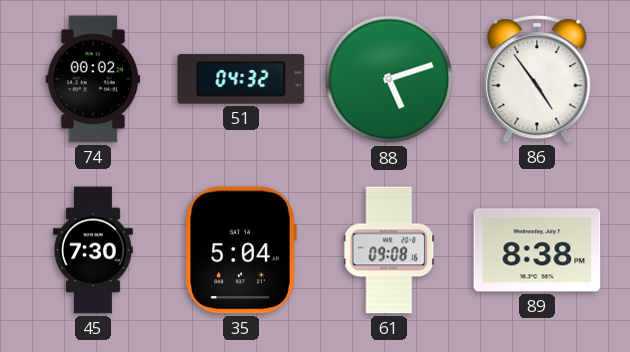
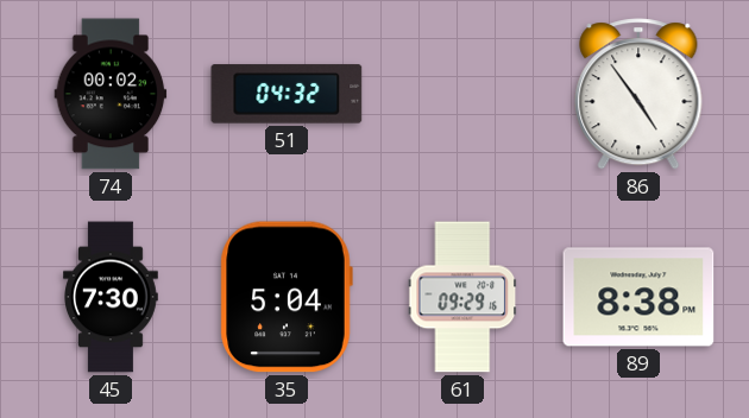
88: 5:12 -> none (389, 79)
61: 09:08 -> 09:29 (462, 297)
